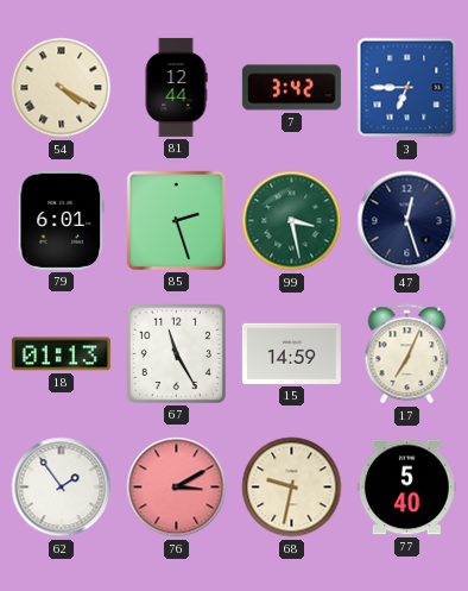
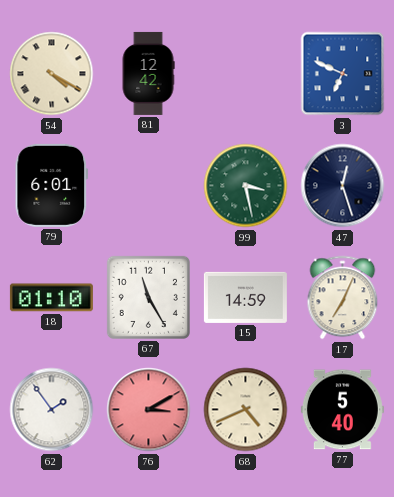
81: 12:44 -> 12:42 (148, 73)
7: 3:42 -> none (291, 88)
3: 6:45 -> 6:49 (343, 74)
85: 2:27 -> none (176, 220)
18: 01:13 -> 01:10 (51, 298)
68: 9:32 -> 4:41 (246, 410)
